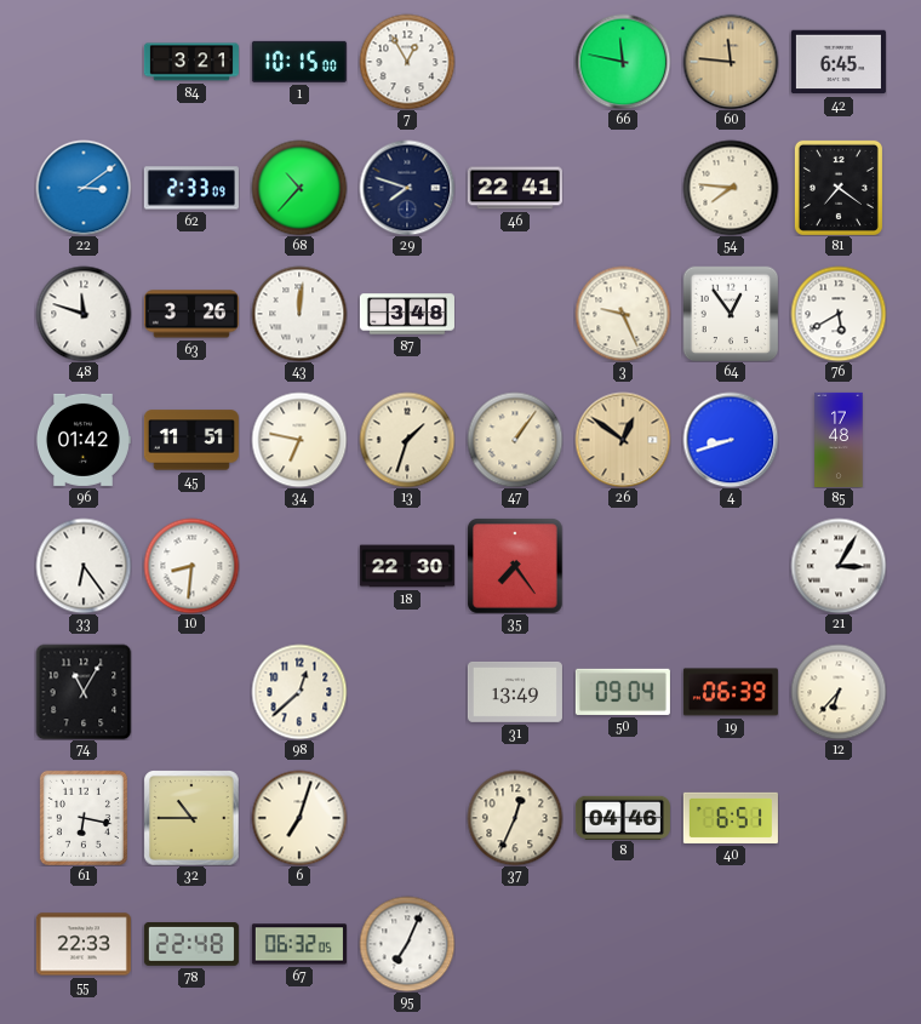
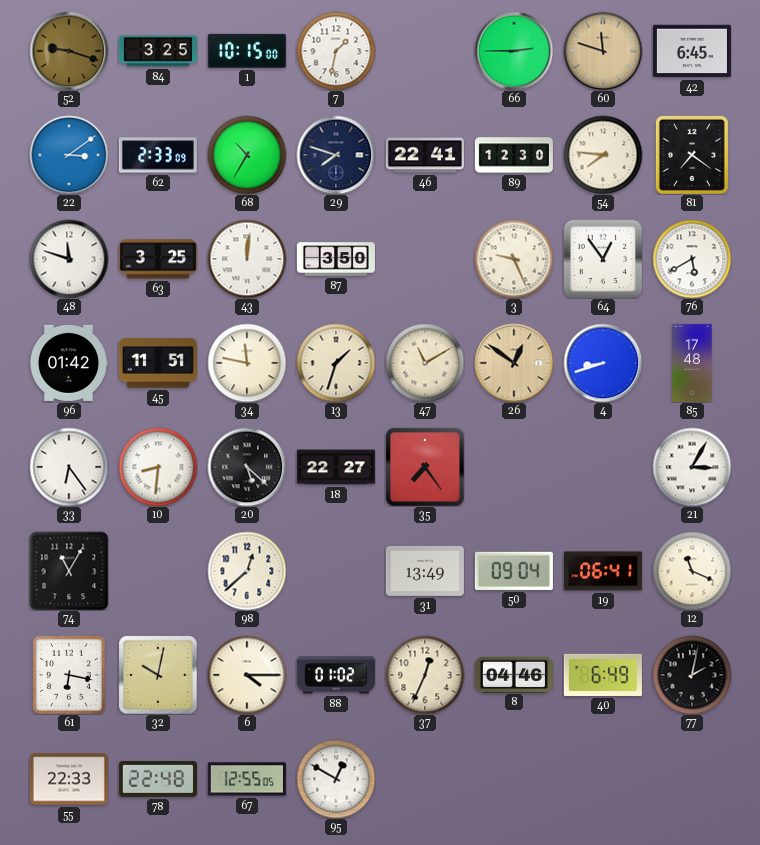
52: none -> 9:18 (69, 51)
84: 3:21 -> 3:25 (158, 51)
7: 12:55 -> 1:32 (336, 51)
66: 11:47 -> 2:45 (514, 51)
60: 11:46 -> 11:48 (603, 51)
68: 10:37 -> 10:35 (247, 155)
89: none -> 12:30 (514, 155)
63: 3:26 -> 3:25 (158, 259)
87: 3:48 -> 3:50 (336, 259)
34: 6:47 -> 11:47 (247, 363)
47: 1:06 -> 11:10 (425, 363)
20: none -> 5:22 (247, 467)
18: 22:30 -> 22:27 (336, 467)
19: 06:39 -> 06:41 (603, 571)
12: 6:37 -> 11:19 (692, 571)
32: 10:45 -> 10:02 (158, 675)
6: 7:03 -> 4:15 (247, 675)
88: none -> 01:02 (336, 675)
40: 6:51 -> 6:49 (603, 675)
77: none -> 2:02 (692, 675)
67: 06:32 -> 12:55 (247, 779)
95: 7:04 -> 12:50 (336, 779)
